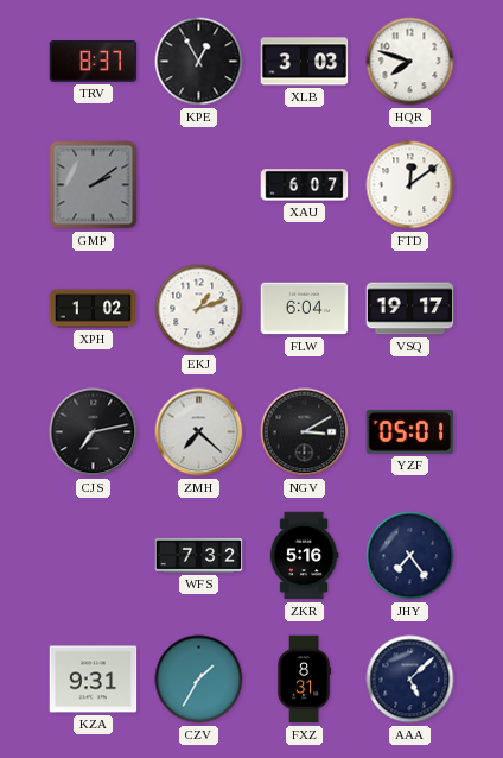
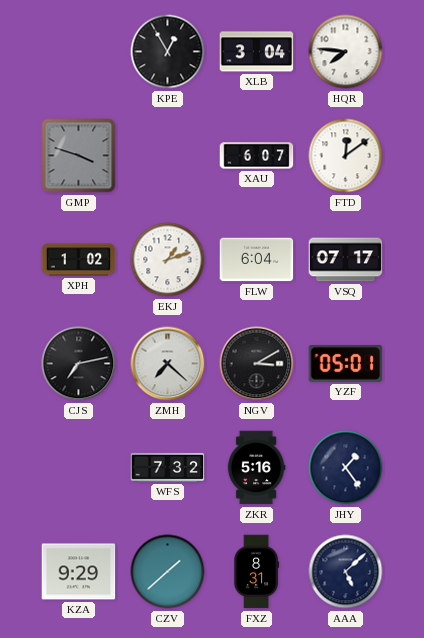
TRV: 8:37 -> none (94, 62)
XLB: 3:03 -> 3:04 (257, 52)
HQR: 7:48 -> 7:46 (346, 52)
GMP: 2:09 -> 3:48 (79, 156)
VSQ: 19:17 -> 07:17 (346, 260)
JHY: 7:24 -> 1:24 (346, 468)
KZA: 9:31 -> 9:29 (79, 572)
CZV: 1:35 -> 1:38 (168, 572)
